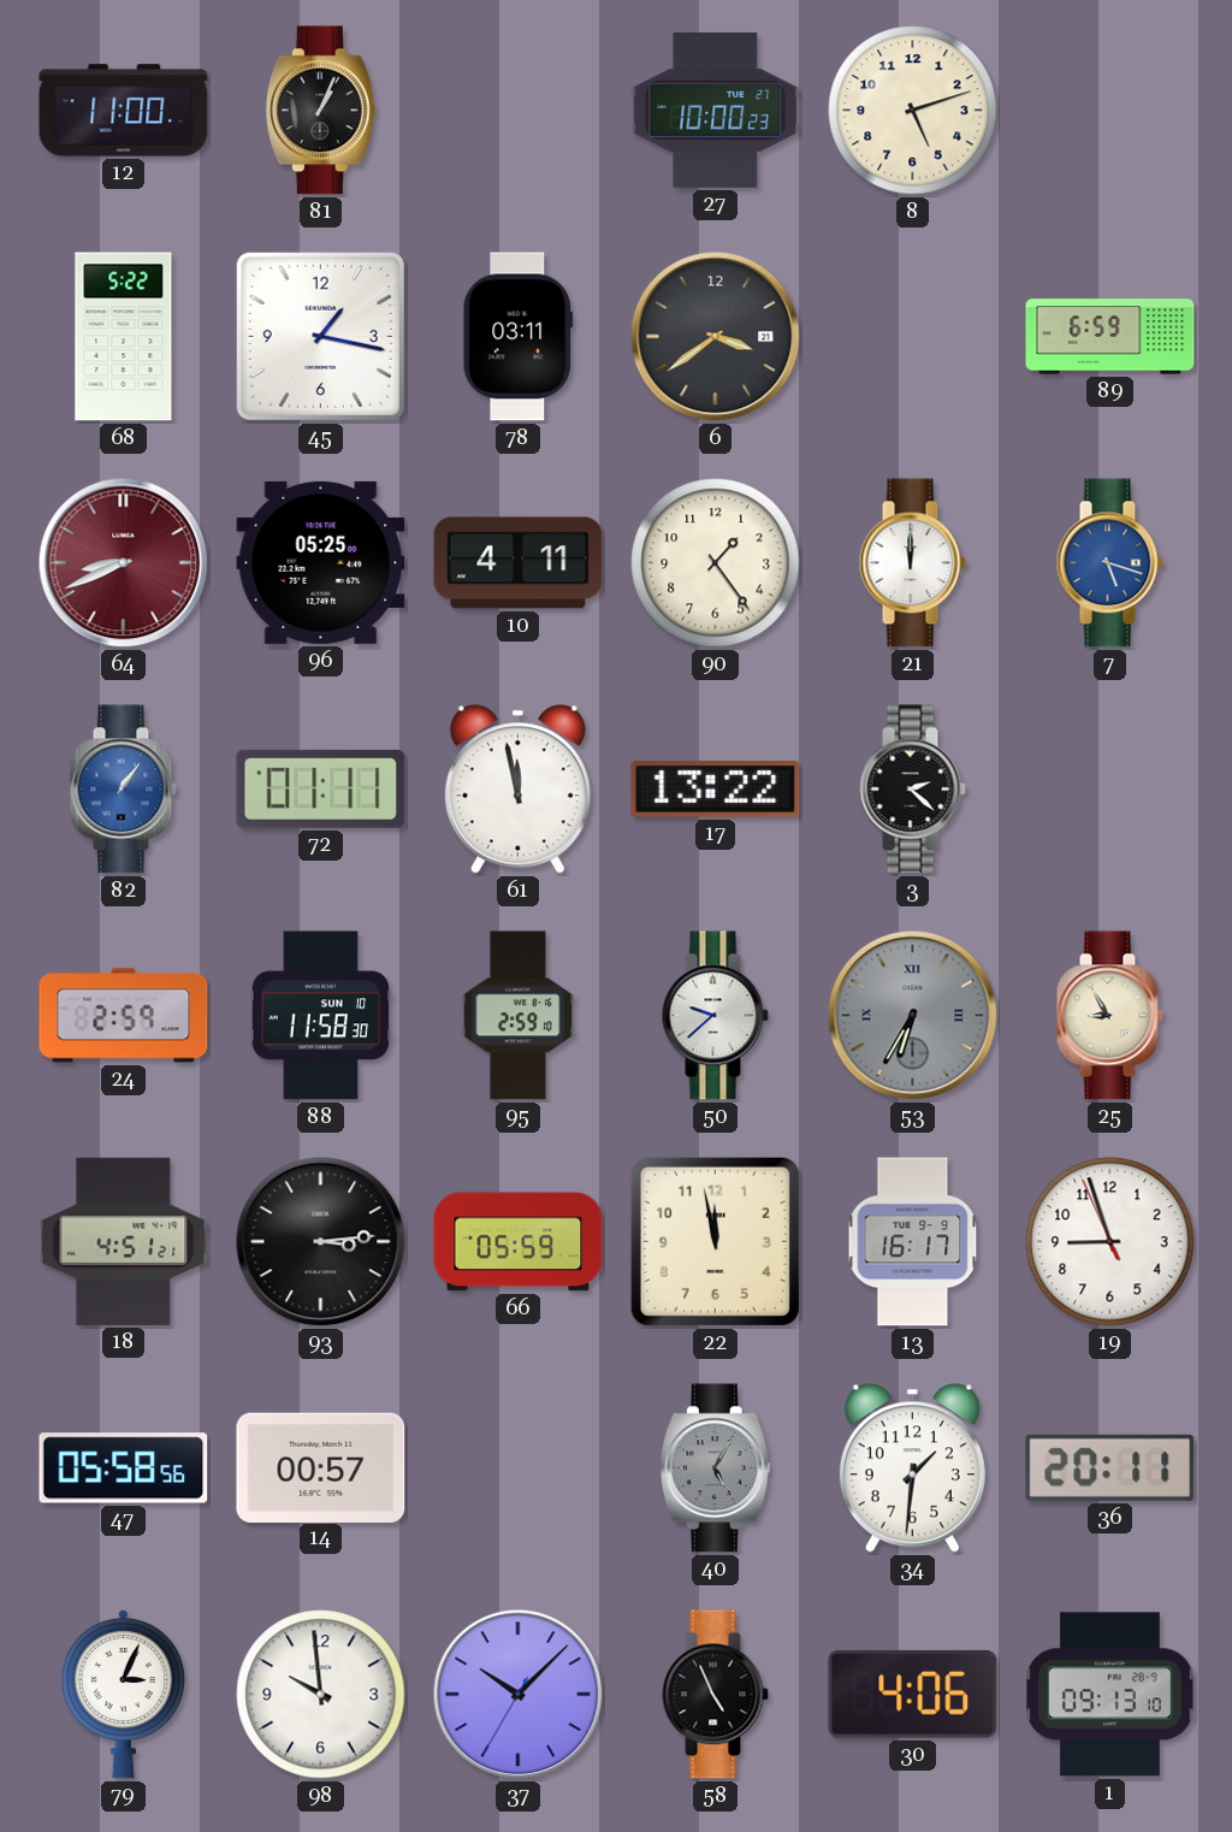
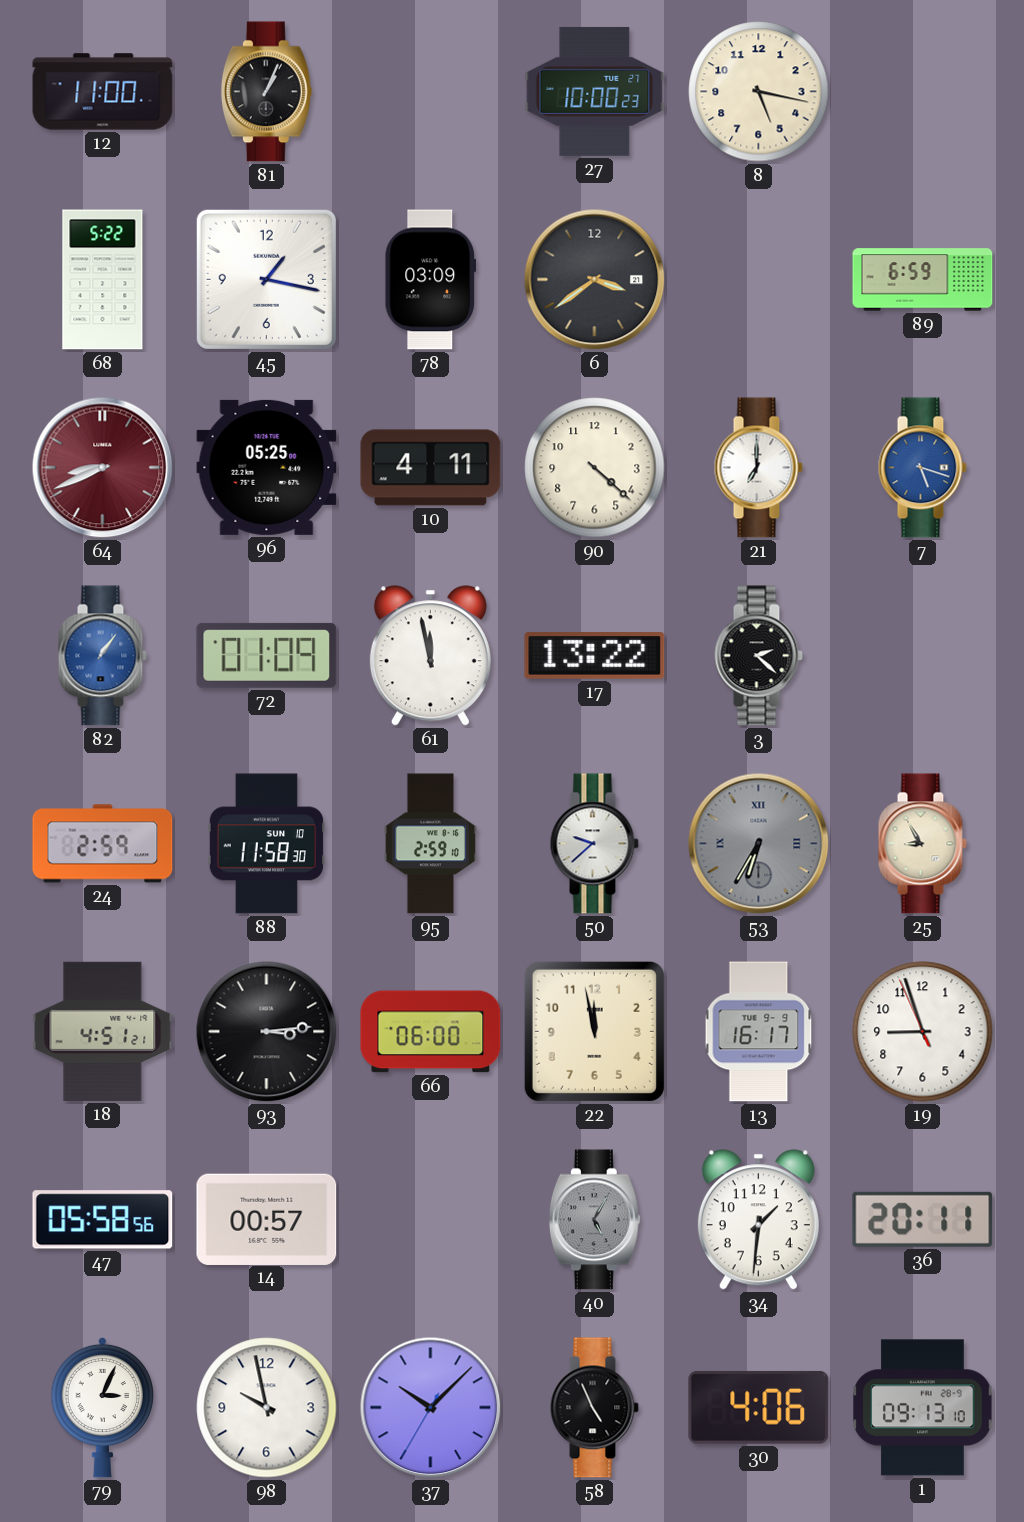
8: 5:12 -> 5:17 (759, 92)
78: 03:11 -> 03:09 (431, 280)
90: 1:24 -> 4:22 (595, 468)
21: 12:00 -> 7:00 (758, 468)
72: 01:11 -> 01:09 (267, 655)
66: 05:59 -> 06:00 (431, 1032)
98: 9:59 -> 9:58 (267, 1408)
